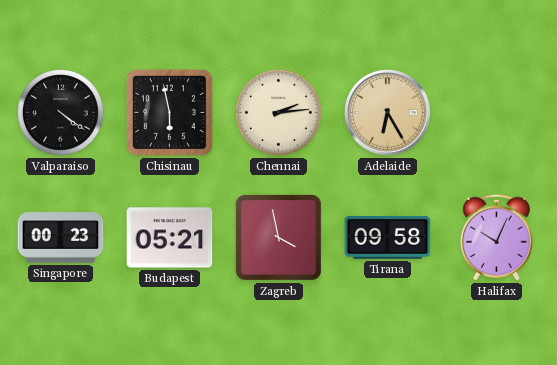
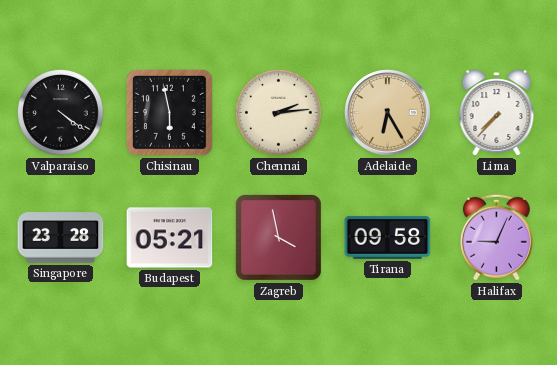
Lima: none -> 7:37 (497, 113)
Singapore: 00:23 -> 23:28 (61, 238)
Halifax: 10:04 -> 9:04 (496, 237)
